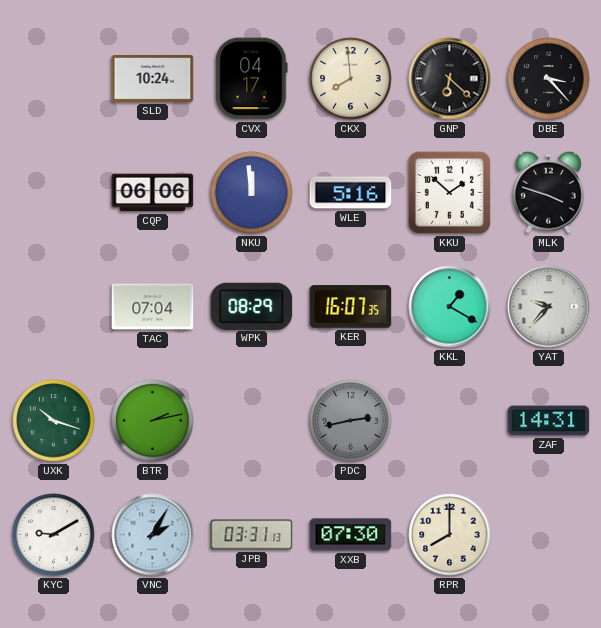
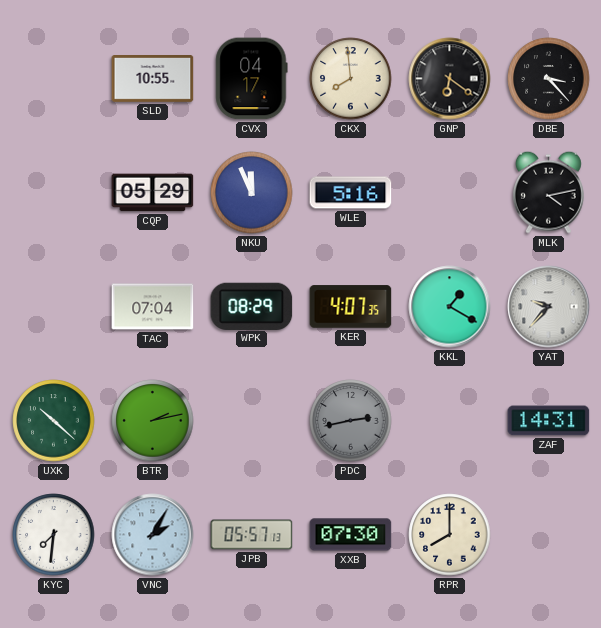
SLD: 10:24 -> 10:55 (153, 79)
GNP: 6:22 -> 6:21 (450, 79)
CQP: 06:06 -> 05:29 (153, 193)
NKU: 11:59 -> 11:56 (252, 193)
KKU: 1:52 -> none (449, 192)
MLK: 3:48 -> 4:13 (548, 192)
KER: 16:07 -> 4:07 (351, 307)
UXK: 10:18 -> 10:22 (54, 421)
KYC: 9:10 -> 7:31 (54, 535)
JPB: 03:31 -> 05:57 (252, 535)
